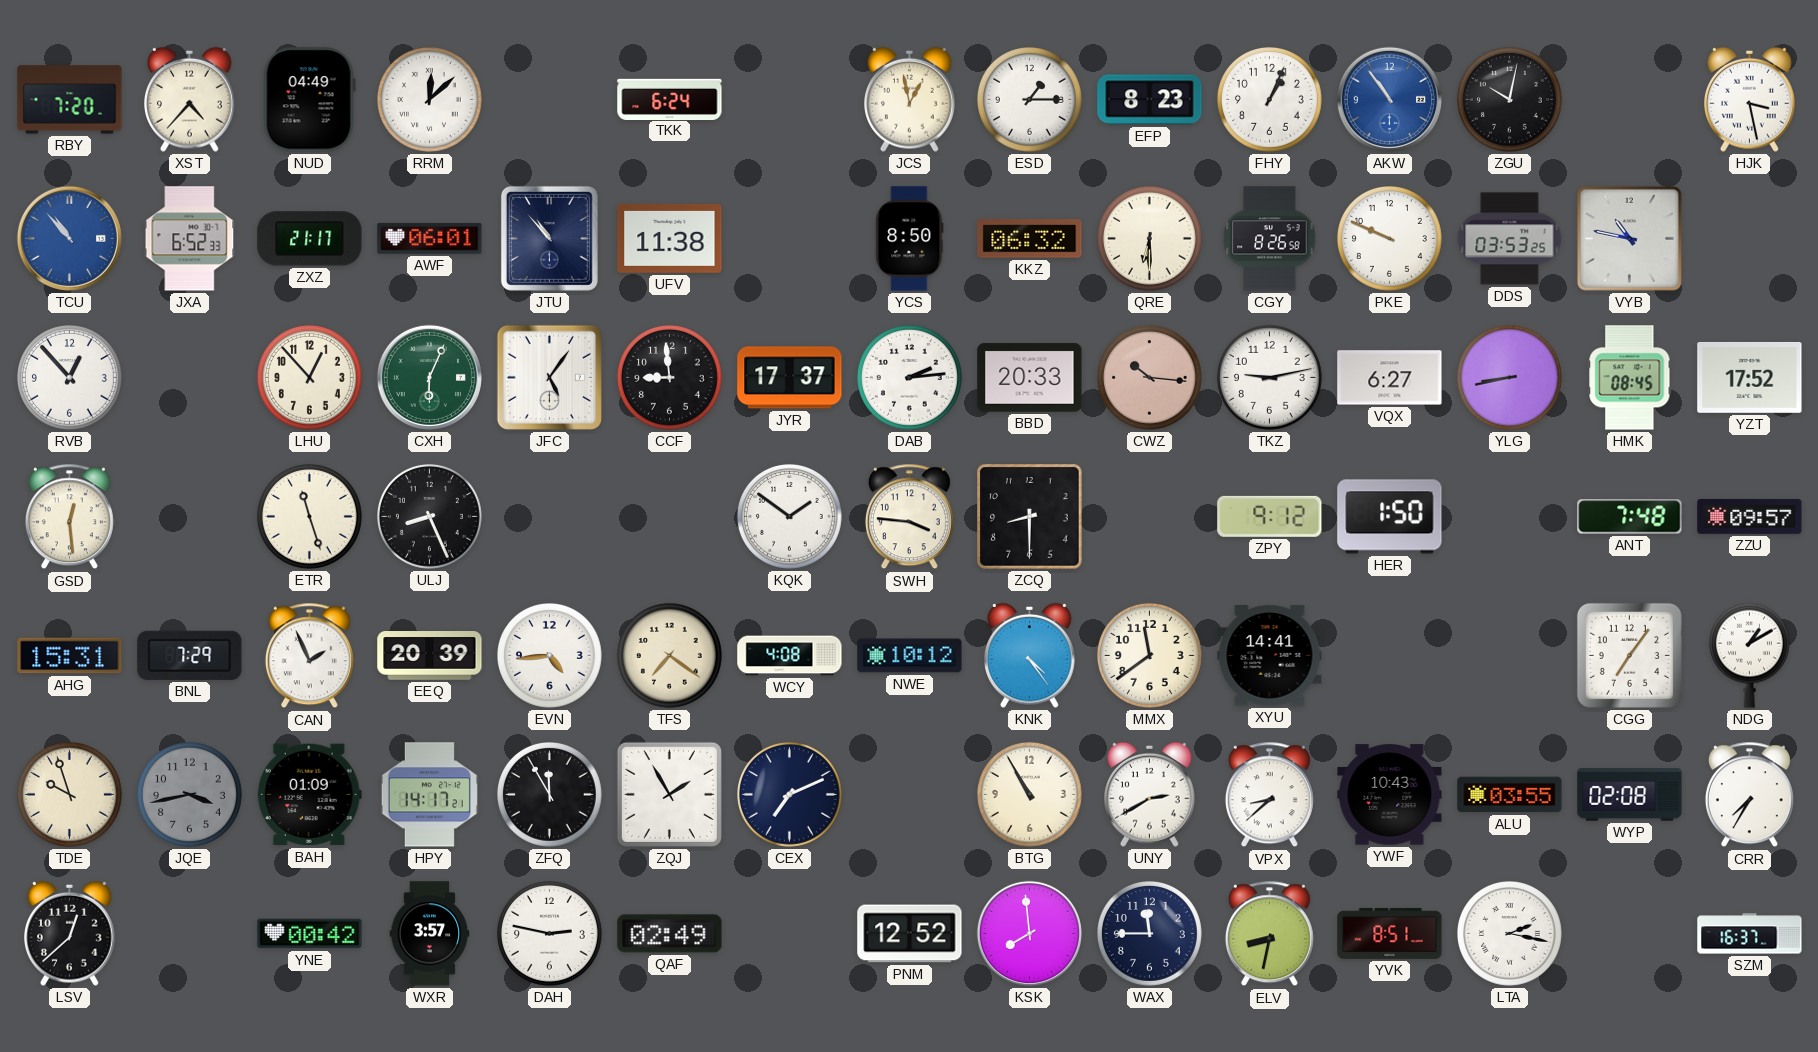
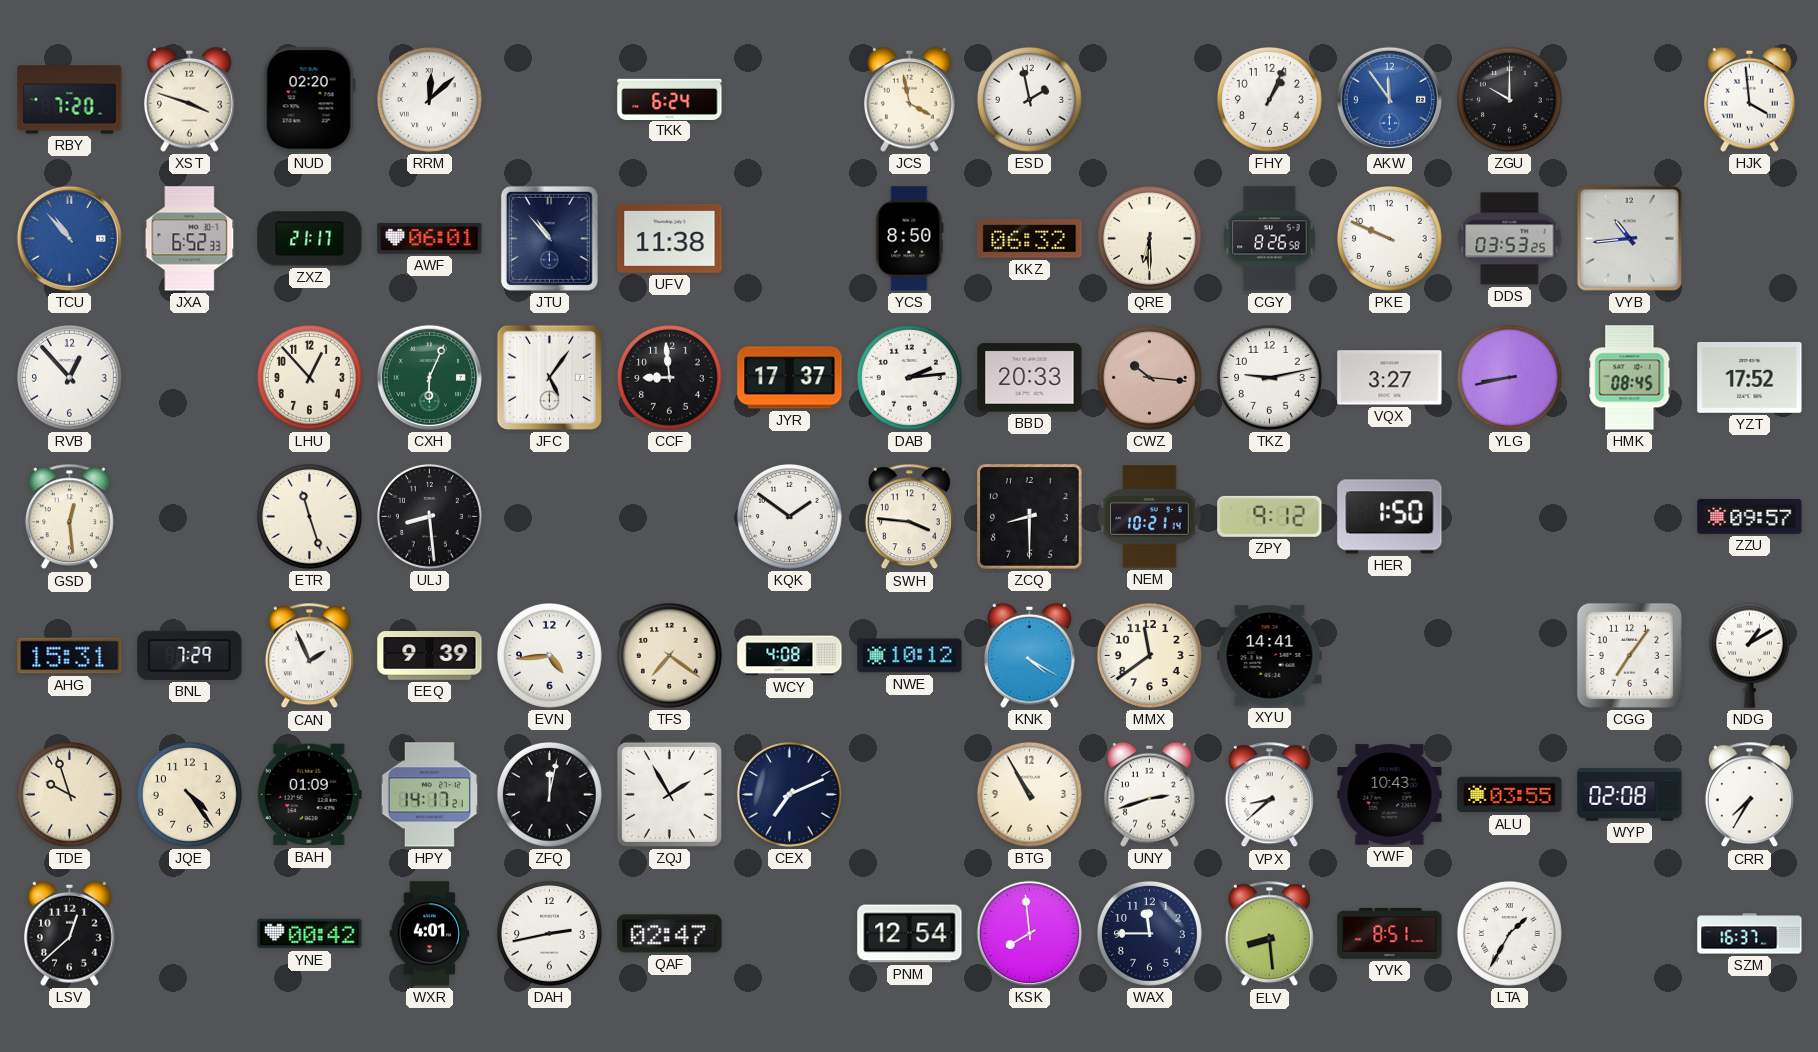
XST: 4:37 -> 3:48 (190, 99)
NUD: 04:49 -> 02:20 (309, 100)
JCS: 12:58 -> 3:58 (910, 99)
ESD: 1:15 -> 1:58 (1030, 100)
EFP: 8:23 -> none (1150, 100)
AKW: 10:54 -> 11:54 (1389, 99)
ZGU: 10:02 -> 10:00 (1510, 100)
HJK: 3:28 -> 3:59 (1750, 99)
VYB: 10:47 -> 10:44 (1629, 238)
VQX: 6:27 -> 3:27 (1390, 378)
ULJ: 8:26 -> 8:29 (430, 517)
NEM: none -> 10:21 (1150, 517)
ANT: 7:48 -> none (1630, 517)
EEQ: 20:39 -> 9:39 (430, 656)
KNK: 4:24 -> 4:20 (1030, 655)
JQE: 3:43 -> 4:24 (190, 795)
JQE dial: grey -> cream (190, 795)
ZFQ: 11:55 -> 12:02 (550, 795)
UNY: 2:40 -> 2:42 (1150, 794)
WXR: 3:57 -> 4:01 (430, 934)
DAH: 2:47 -> 2:43 (550, 934)
QAF: 02:49 -> 02:47 (670, 934)
PNM: 12:52 -> 12:54 (910, 934)
ELV: 8:32 -> 8:29 (1269, 934)
LTA: 2:17 -> 1:35 (1510, 934)
